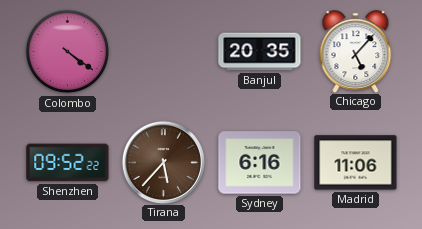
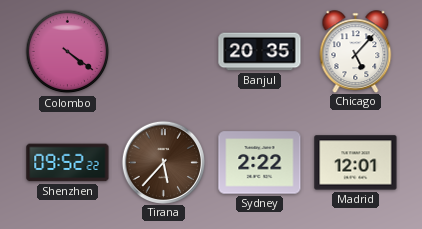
Sydney: 6:16 -> 2:22 (260, 163)
Madrid: 11:06 -> 12:01 (356, 163)
